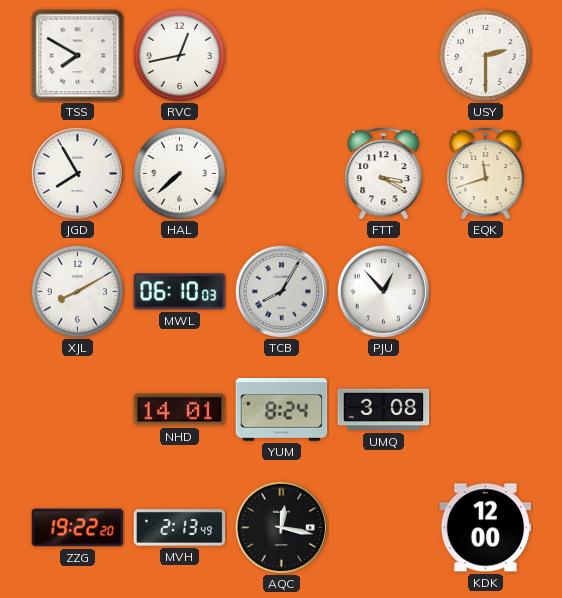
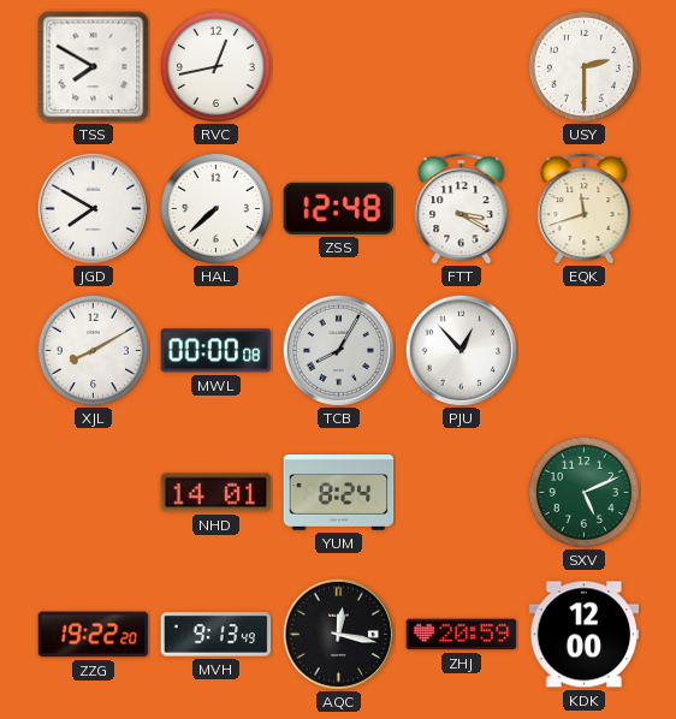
JGD: 7:55 -> 7:50 (93, 208)
ZSS: none -> 12:48 (339, 208)
MWL: 06:10 -> 00:00 (217, 351)
UMQ: 3:08 -> none (384, 410)
SXV: none -> 5:11 (583, 492)
MVH: 2:13 -> 9:13 (217, 635)
ZHJ: none -> 20:59 (462, 635)
